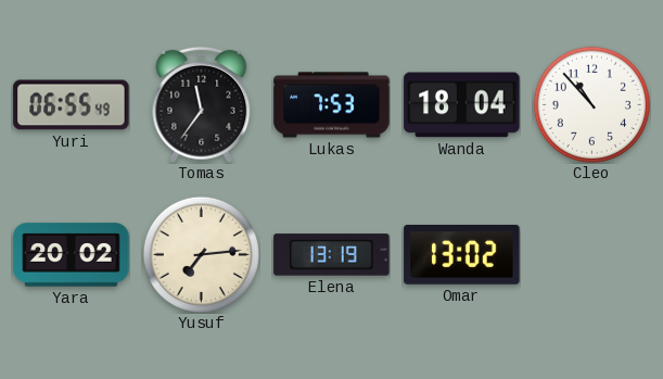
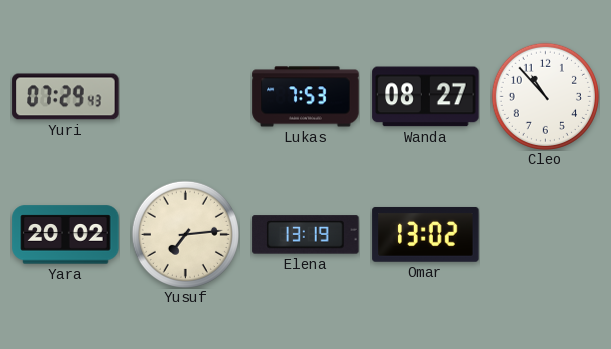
Yuri: 06:55 -> 07:29 (66, 97)
Tomas: 11:36 -> none (202, 104)
Wanda: 18:04 -> 08:27 (426, 97)
